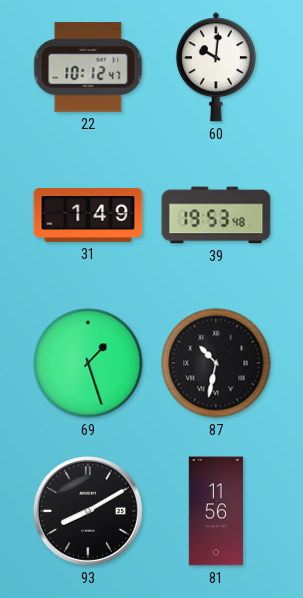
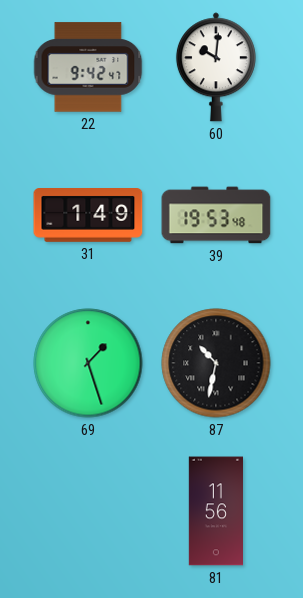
22: 10:12 -> 9:42 (88, 67)
93: 8:10 -> none (88, 511)
